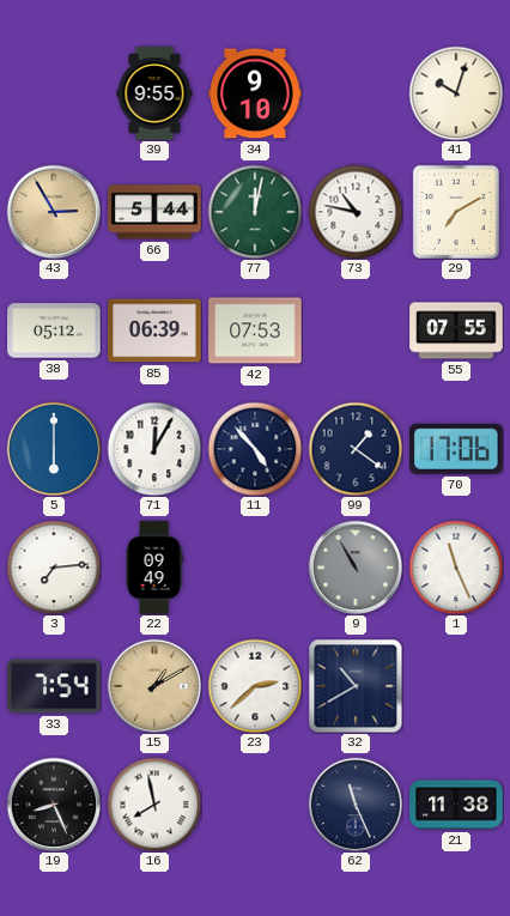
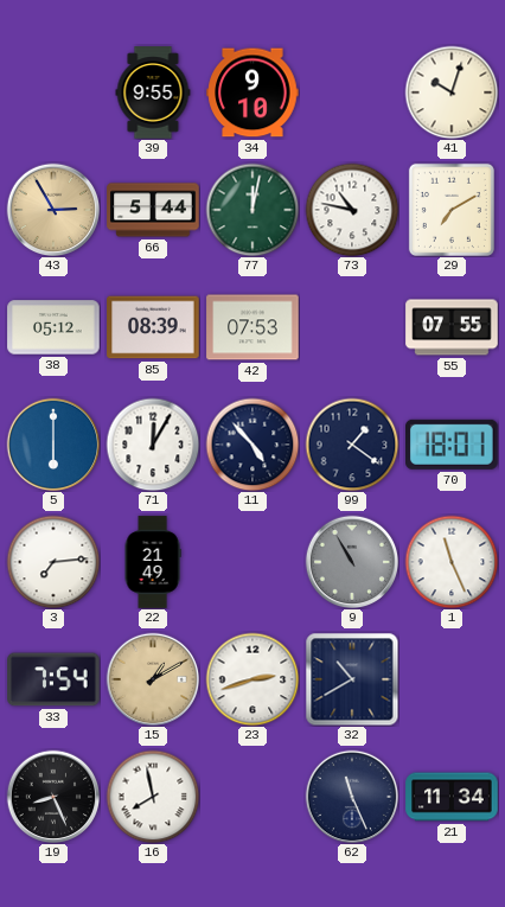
85: 06:39 -> 08:39 (153, 327)
70: 17:06 -> 18:01 (453, 445)
22: 09:49 -> 21:49 (153, 562)
23: 2:38 -> 2:42 (252, 679)
21: 11:38 -> 11:34 (452, 797)
